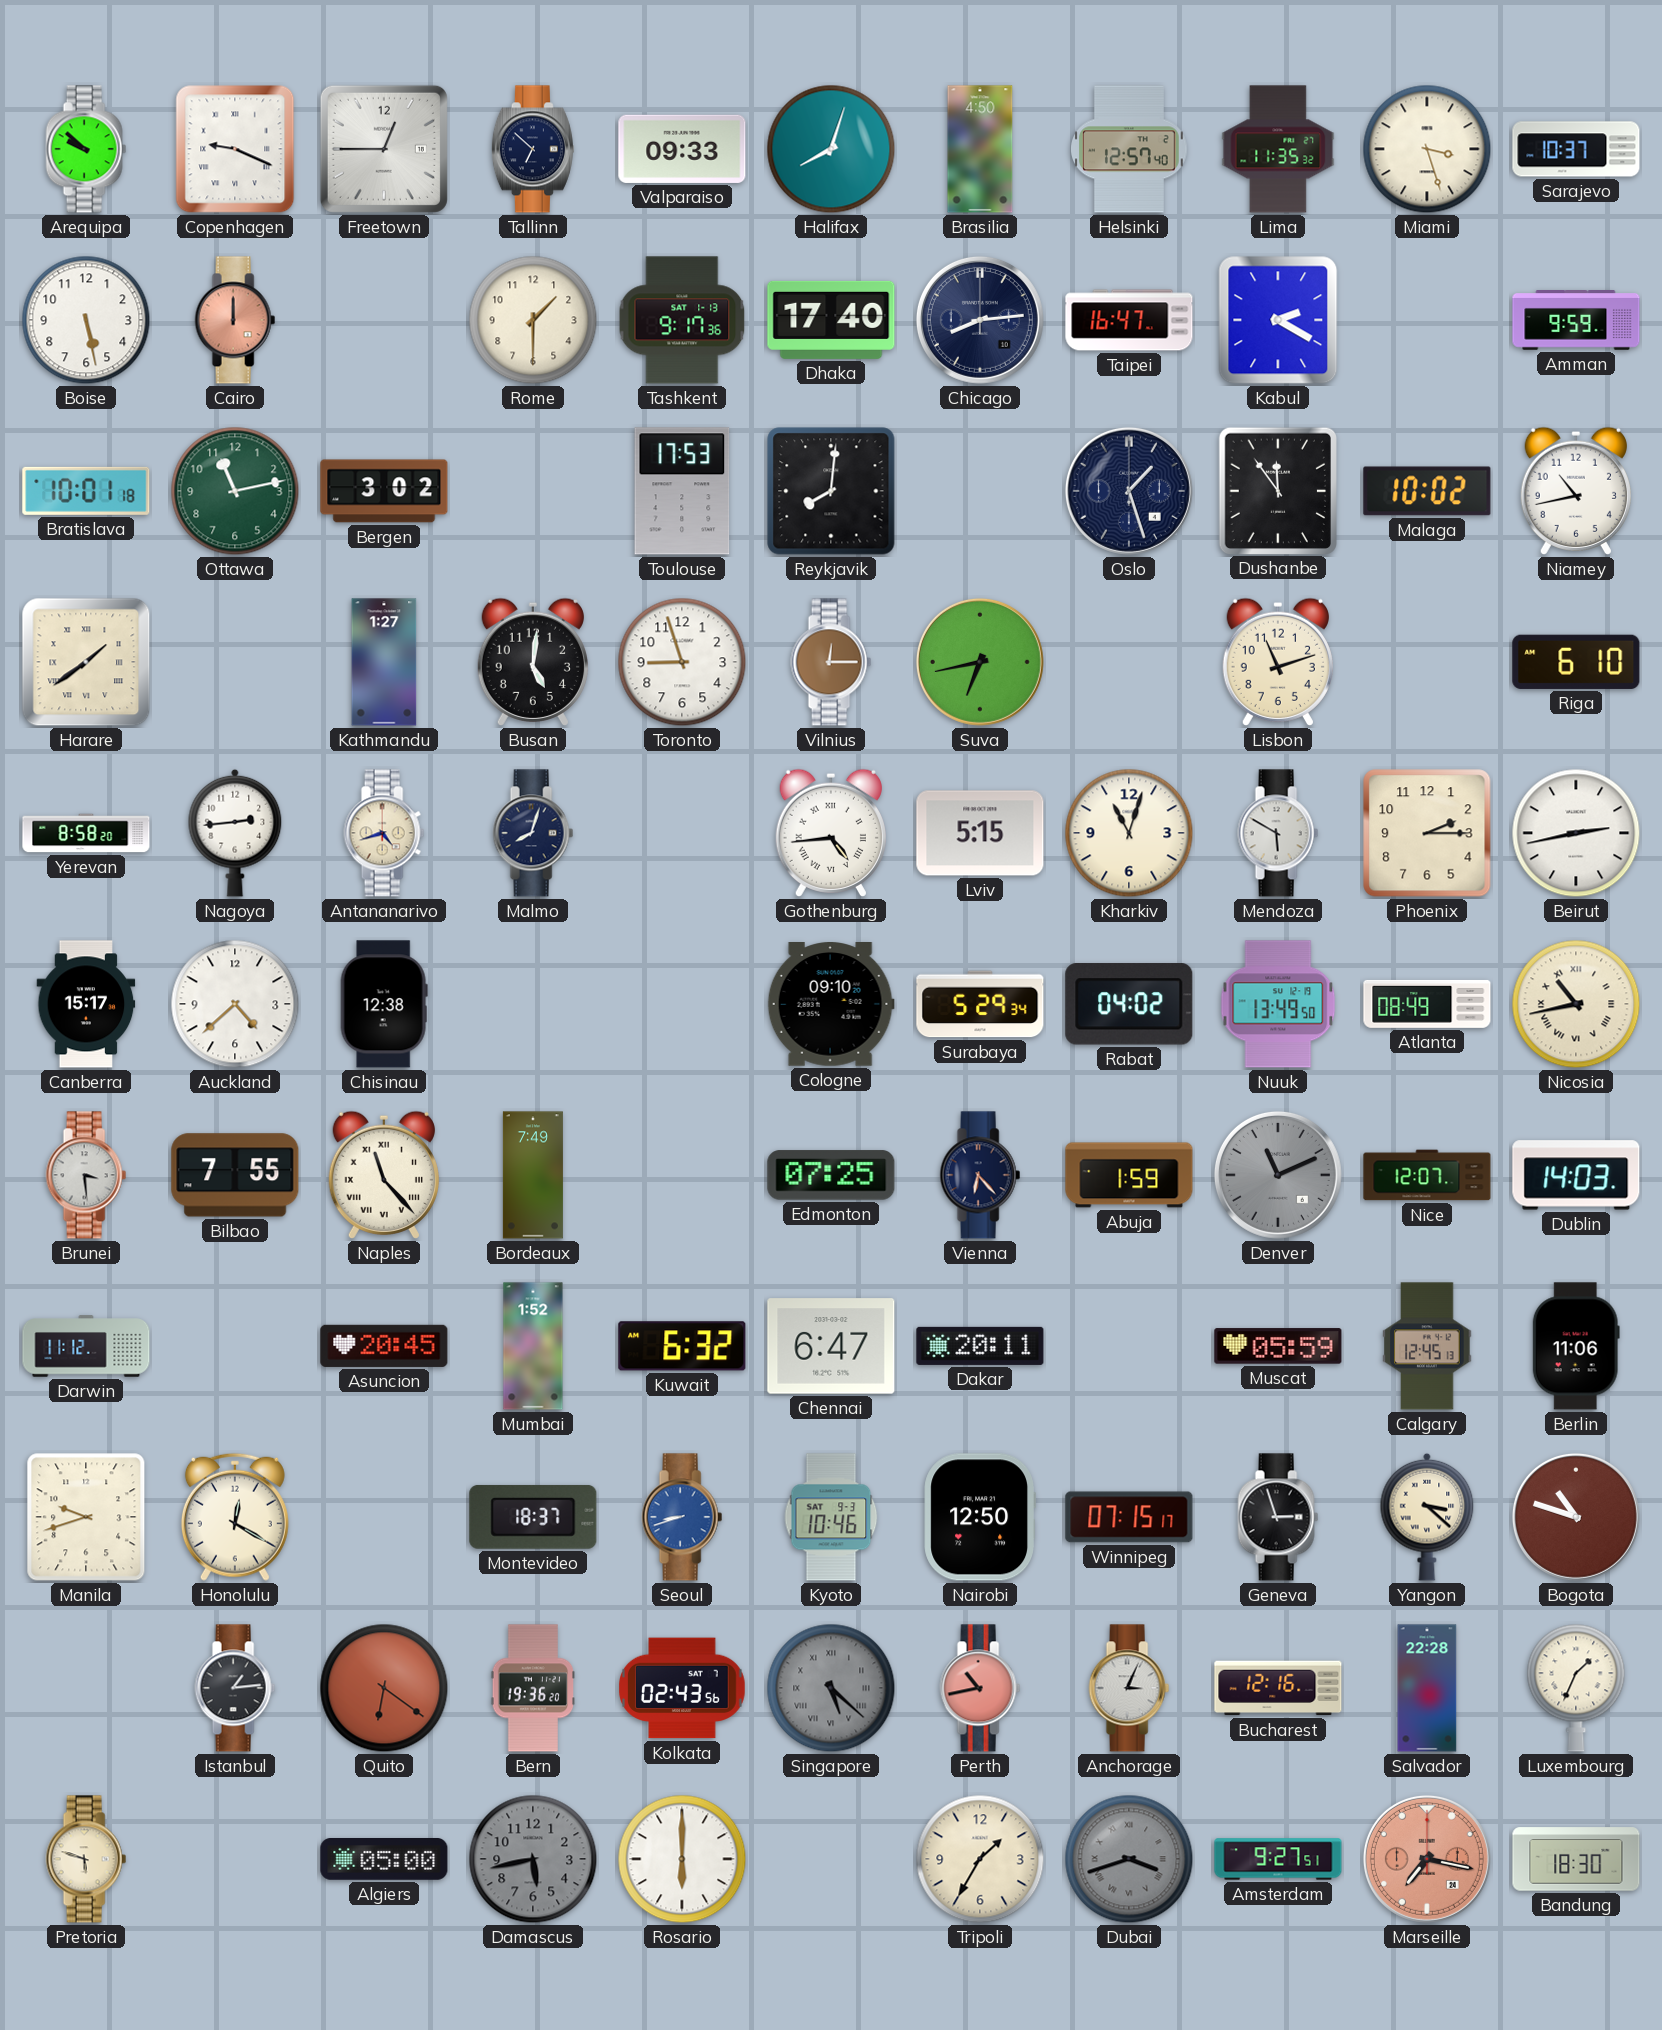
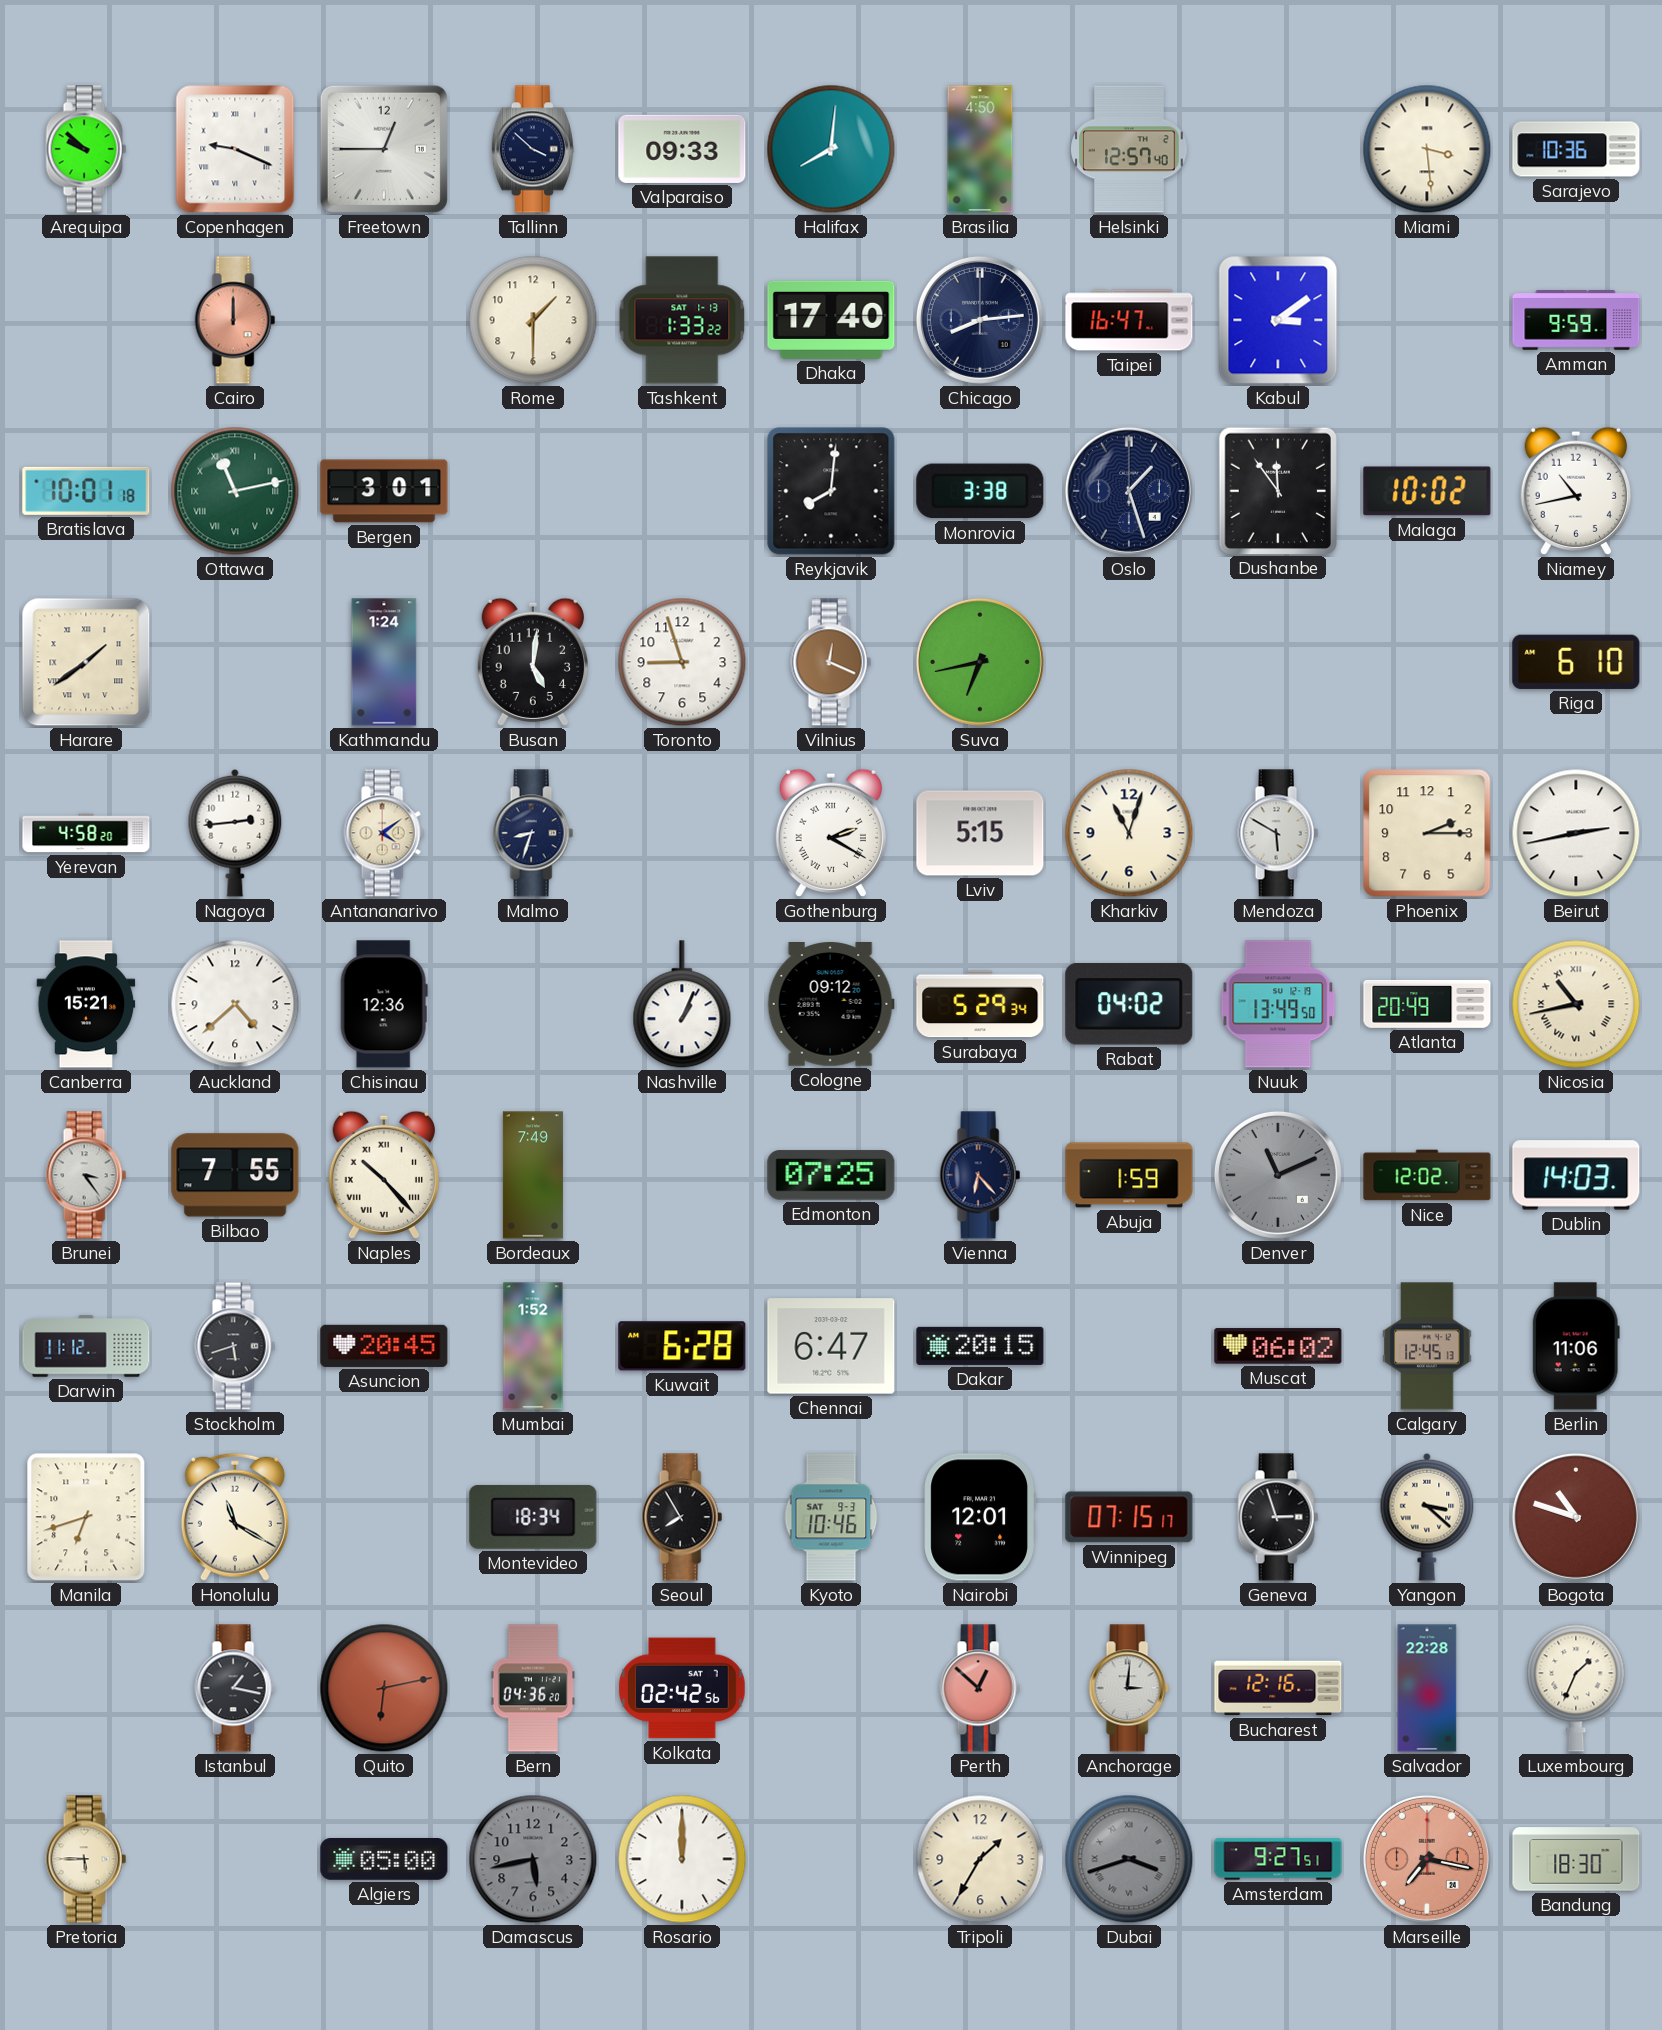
Tallinn: 6:52 -> 3:52 (533, 149)
Halifax: 8:03 -> 8:01 (831, 149)
Lima: 11:35 -> none (1278, 149)
Miami: 3:27 -> 3:29 (1427, 149)
Sarajevo: 10:37 -> 10:36 (1576, 149)
Boise: 5:28 -> none (86, 320)
Tashkent: 9:17 -> 1:33 (682, 320)
Kabul: 2:20 -> 3:09 (1278, 320)
Ottawa numerals: Arabic -> Roman (235, 491)
Bergen: 3:02 -> 3:01 (384, 491)
Toulouse: 17:53 -> none (682, 491)
Monrovia: none -> 3:38 (980, 491)
Kathmandu: 1:27 -> 1:24 (384, 662)
Vilnius: 12:15 -> 12:19 (831, 662)
Lisbon: 11:12 -> none (1278, 662)
Yerevan: 8:58 -> 4:58 (86, 833)
Antananarivo: 4:42 -> 4:09 (384, 833)
Malmo: 8:03 -> 8:33 (533, 833)
Gothenburg: 4:44 -> 2:20 (831, 833)
Canberra: 15:17 -> 15:21 (86, 1004)
Chisinau: 12:38 -> 12:36 (384, 1004)
Nashville: none -> 1:04 (682, 1005)
Cologne: 09:10 -> 09:12 (831, 1004)
Atlanta: 08:49 -> 20:49 (1427, 1004)
Brunei: 3:29 -> 3:24 (86, 1175)
Naples: 11:23 -> 10:23 (384, 1175)
Nice: 12:07 -> 12:02 (1427, 1175)
Stockholm: none -> 5:42 (235, 1346)
Kuwait: 6:32 -> 6:28 (682, 1346)
Dakar: 20:11 -> 20:15 (980, 1346)
Muscat: 05:59 -> 06:02 (1278, 1346)
Manila: 9:42 -> 6:42 (86, 1517)
Honolulu: 12:20 -> 11:20 (235, 1517)
Montevideo: 18:37 -> 18:34 (533, 1517)
Seoul: 8:42 -> 7:55 (682, 1517)
Seoul dial: blue -> black (682, 1517)
Nairobi: 12:50 -> 12:01 (979, 1517)
Istanbul: 1:14 -> 1:17 (235, 1688)
Quito: 6:21 -> 6:13 (384, 1688)
Bern: 19:36 -> 04:36 (532, 1688)
Kolkata: 02:43 -> 02:42 (682, 1688)
Singapore: 5:22 -> none (831, 1688)
Perth: 10:43 -> 12:52 (980, 1688)
Anchorage: 3:04 -> 3:01 (1129, 1688)
Pretoria: 5:48 -> 5:45 (86, 1859)
Rosario: 6:00 -> 12:00 (682, 1859)
